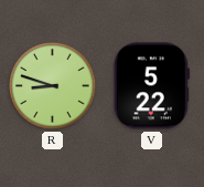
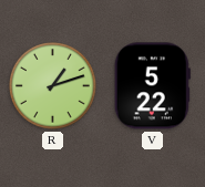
R: 8:48 -> 1:12 (53, 86)
